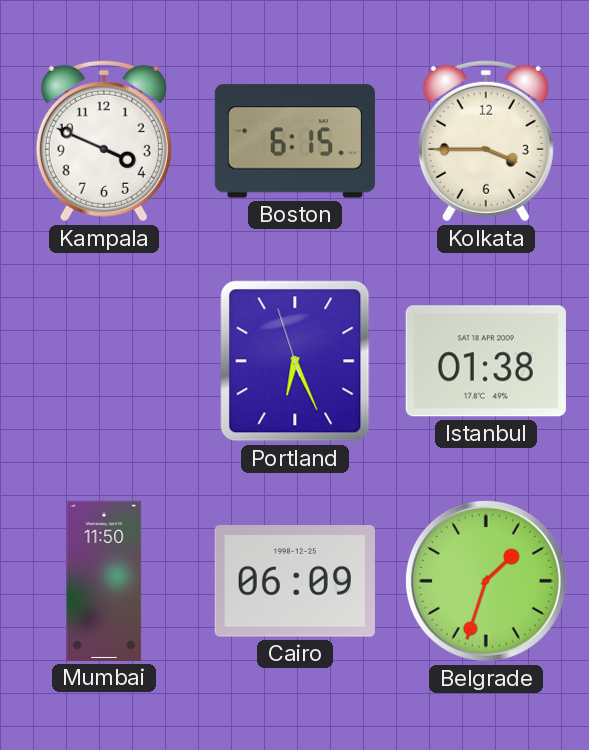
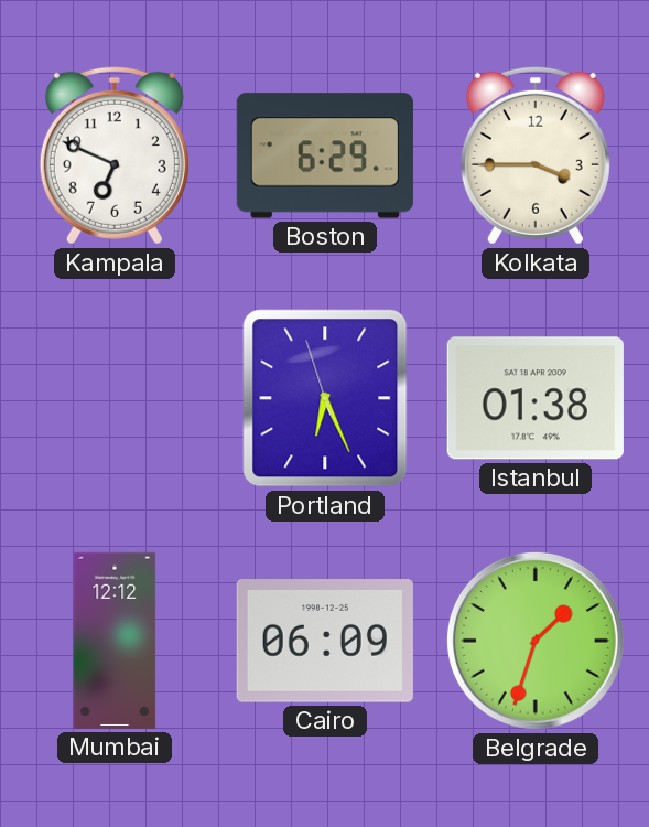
Kampala: 3:49 -> 6:49 (115, 155)
Boston: 6:15 -> 6:29 (325, 155)
Mumbai: 11:50 -> 12:12 (115, 641)
